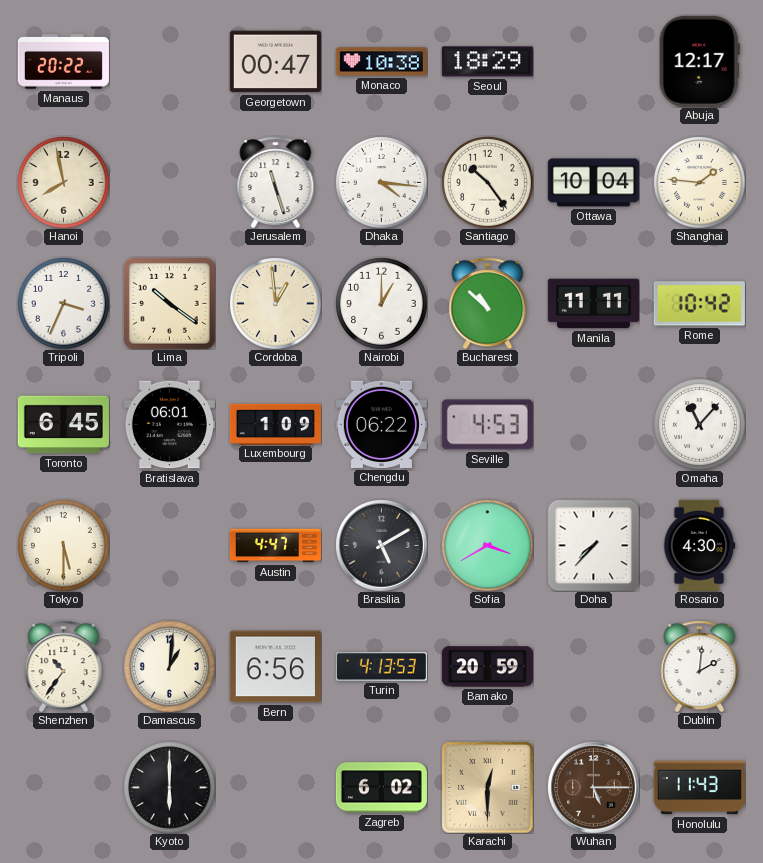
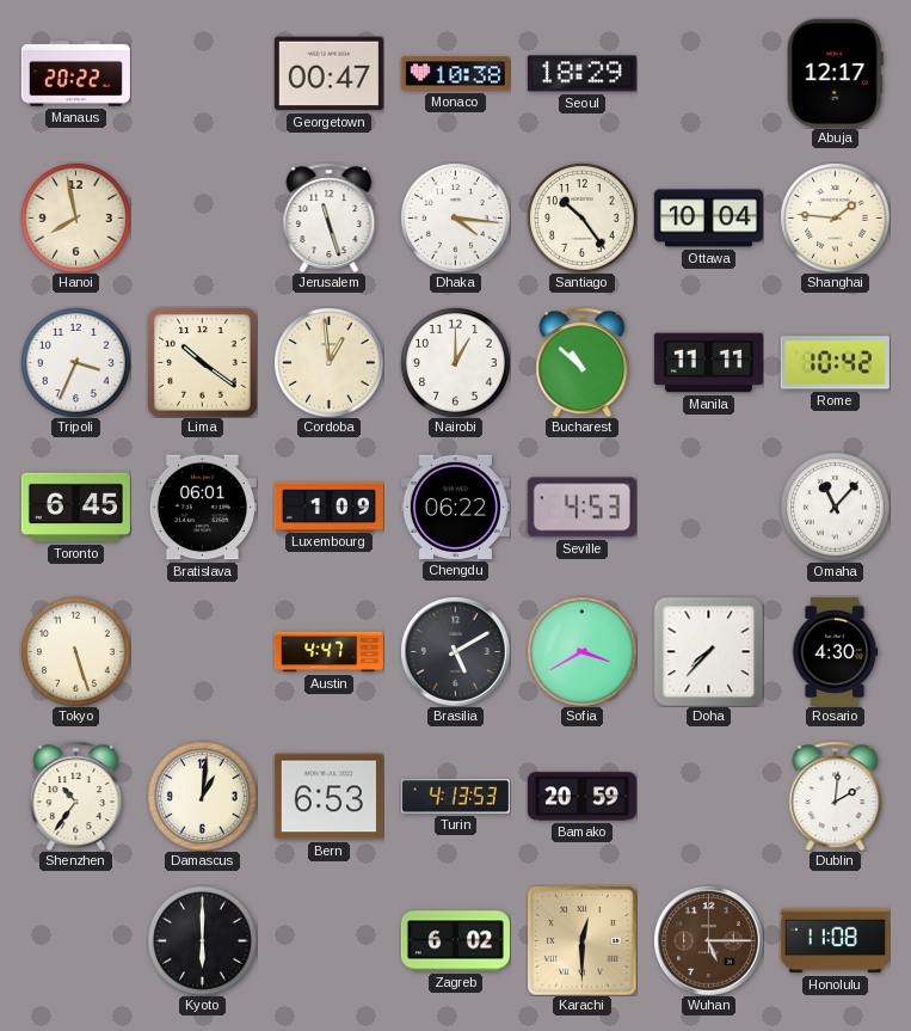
Tokyo: 5:30 -> 5:27 (75, 651)
Bern: 6:56 -> 6:53 (328, 797)
Honolulu: 11:43 -> 11:08 (835, 941)
